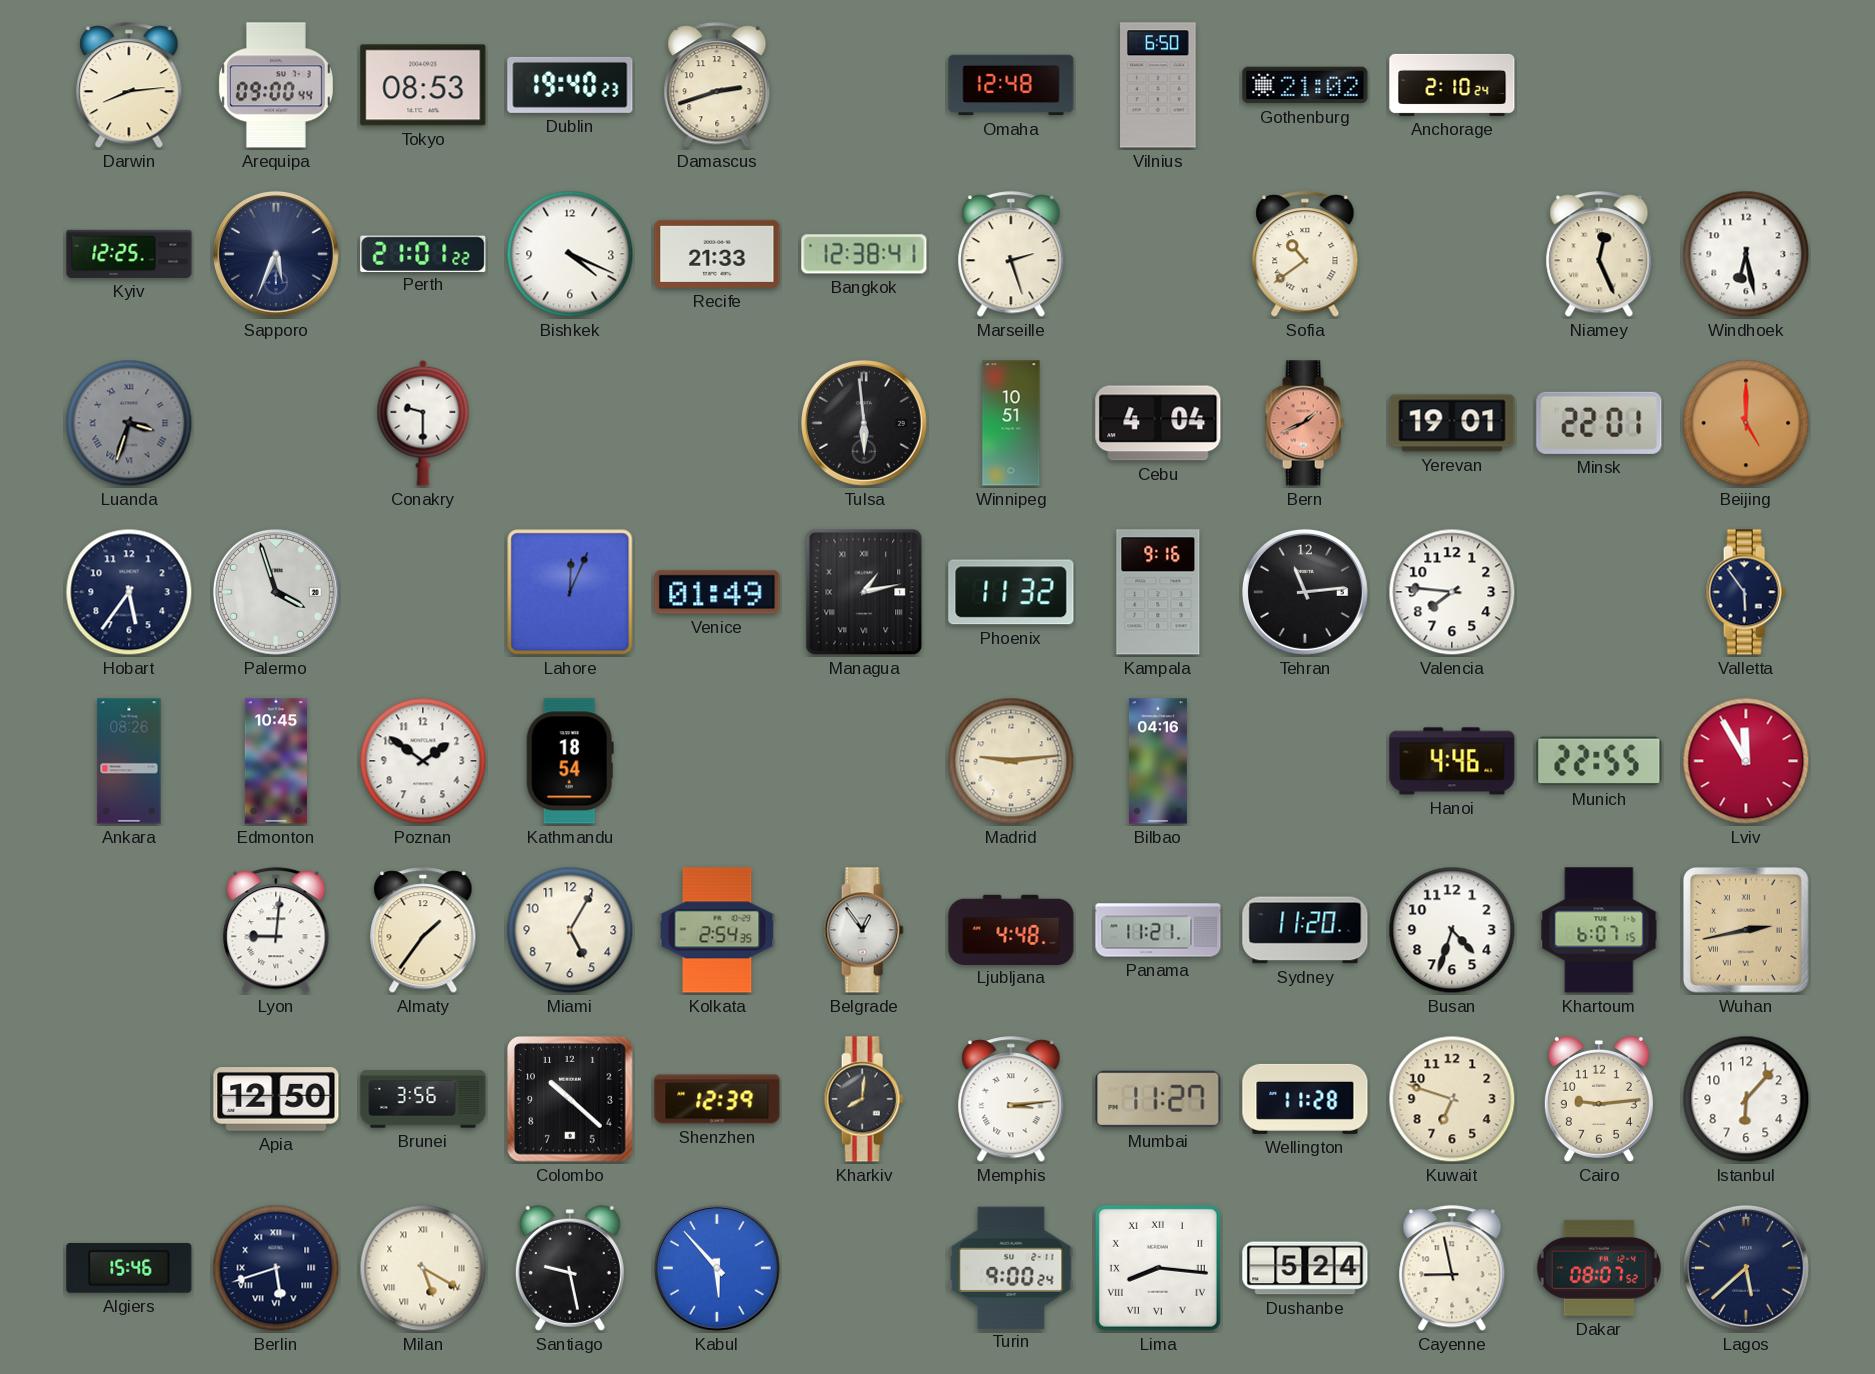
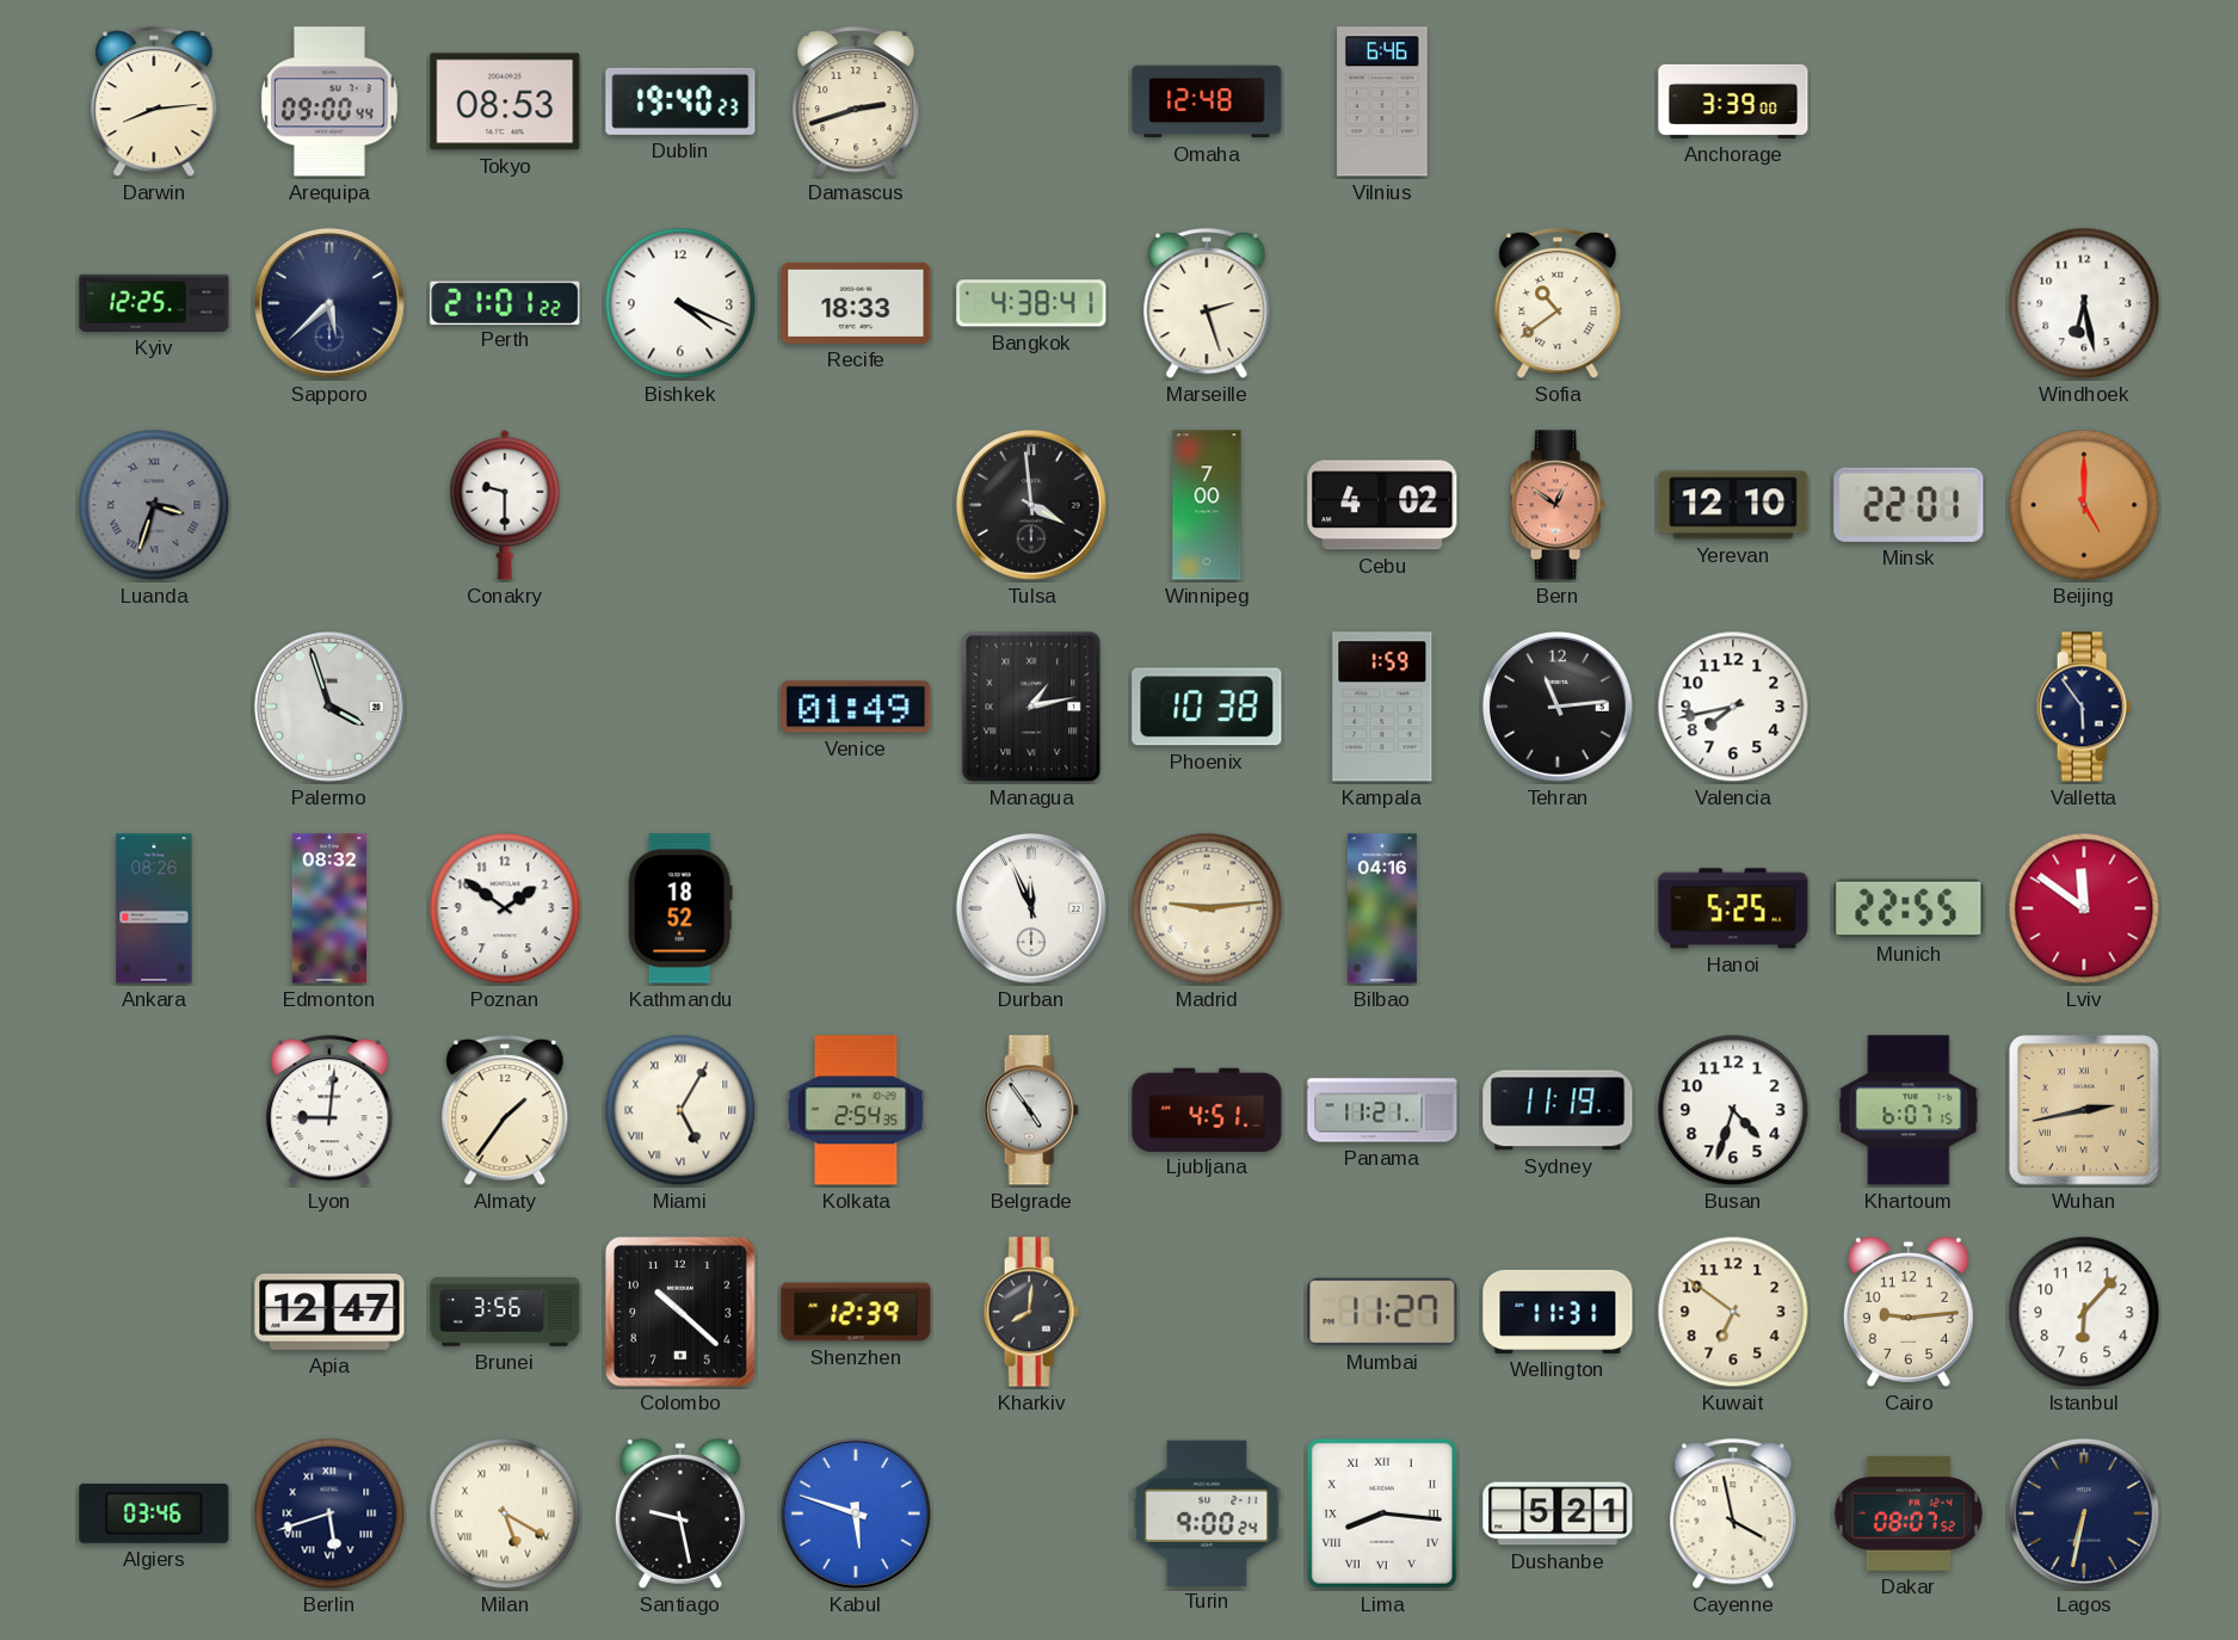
Vilnius: 6:50 -> 6:46 (1382, 101)
Gothenburg: 21:02 -> none (1305, 85)
Anchorage: 2:10 -> 3:39 (1733, 101)
Sapporo: 5:34 -> 5:38 (329, 303)
Recife: 21:33 -> 18:33 (856, 303)
Bangkok: 12:38 -> 4:38 (1031, 303)
Niamey: 12:26 -> none (1599, 255)
Tulsa: 5:59 -> 3:59 (1031, 505)
Winnipeg: 10:51 -> 7:00 (1207, 505)
Cebu: 4:04 -> 4:02 (1382, 505)
Bern: 1:41 -> 12:51 (1558, 505)
Yerevan: 19:01 -> 12:10 (1733, 505)
Hobart: 5:36 -> none (129, 592)
Lahore: 12:04 -> none (570, 592)
Phoenix: 11:32 -> 10:38 (1207, 707)
Kampala: 9:16 -> 1:59 (1382, 707)
Valencia: 7:46 -> 7:43 (1733, 707)
Edmonton: 10:45 -> 08:32 (329, 908)
Kathmandu: 18:54 -> 18:52 (680, 908)
Durban: none -> 11:56 (1031, 908)
Hanoi: 4:46 -> 5:25 (1733, 908)
Lviv: 11:55 -> 11:51 (2084, 908)
Miami numerals: Arabic -> Roman (680, 1110)
Belgrade: 12:54 -> 4:54 (1031, 1110)
Ljubljana: 4:48 -> 4:51 (1207, 1109)
Sydney: 11:20 -> 11:19 (1558, 1110)
Apia: 12:50 -> 12:47 (329, 1312)
Memphis: 3:14 -> none (1011, 1100)
Wellington: 11:28 -> 11:31 (1558, 1312)
Kuwait: 6:48 -> 6:51 (1733, 1312)
Algiers: 15:46 -> 03:46 (154, 1513)
Kabul: 5:53 -> 5:48 (856, 1513)
Dushanbe: 5:24 -> 5:21 (1558, 1513)
Cayenne: 8:58 -> 3:58 (1733, 1515)
Lagos: 5:38 -> 6:32 (2084, 1513)
